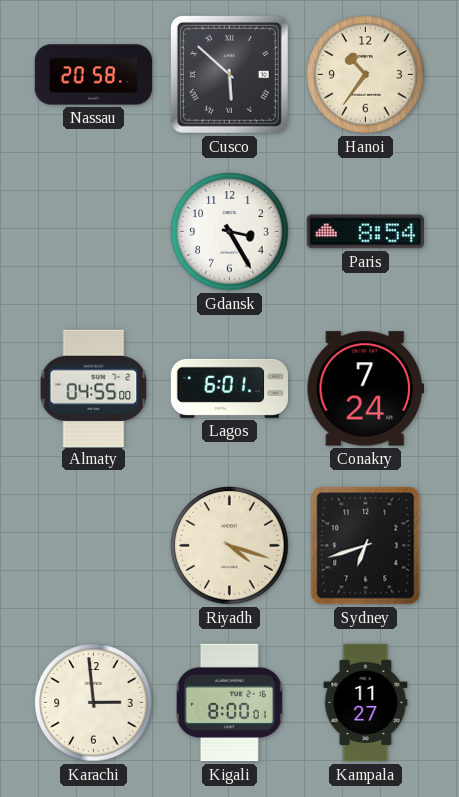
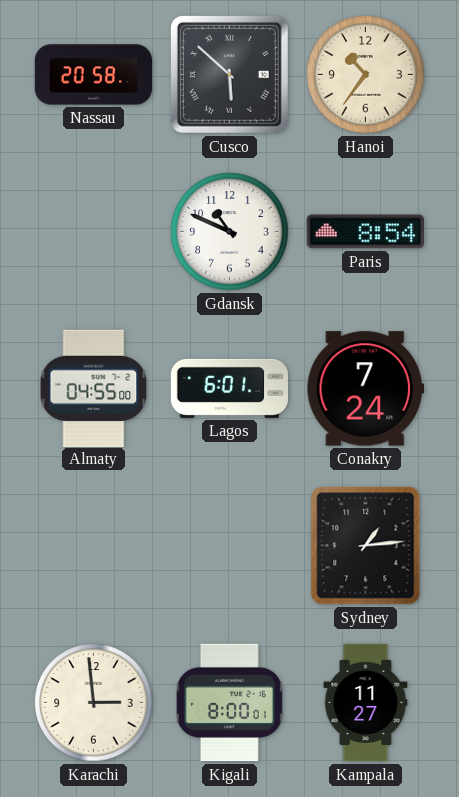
Gdansk: 3:25 -> 10:49 (230, 232)
Riyadh: 4:18 -> none (230, 546)
Sydney: 6:42 -> 1:14 (366, 546)
